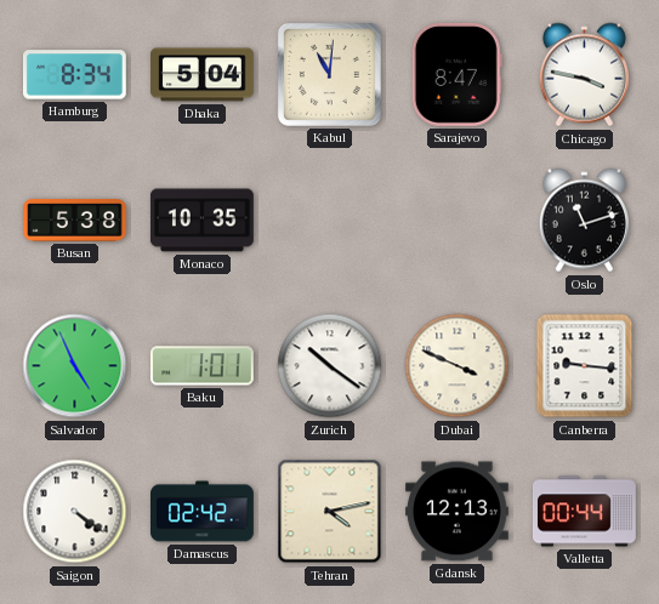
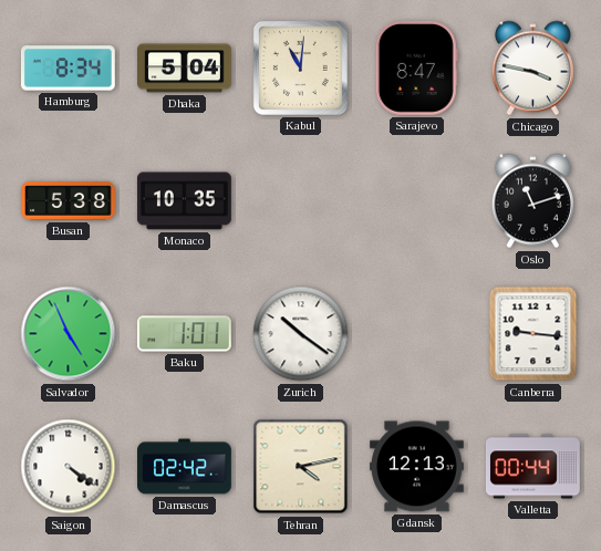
Dubai: 3:49 -> none (458, 366)
